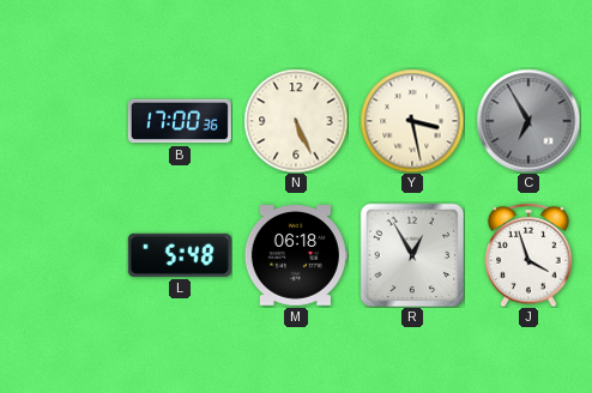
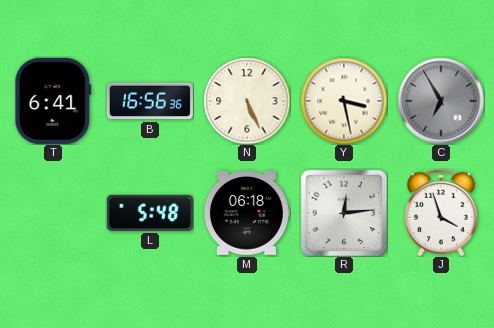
T: none -> 6:41 (53, 101)
B: 17:00 -> 16:56 (150, 101)
R: 12:55 -> 12:14 (344, 213)
